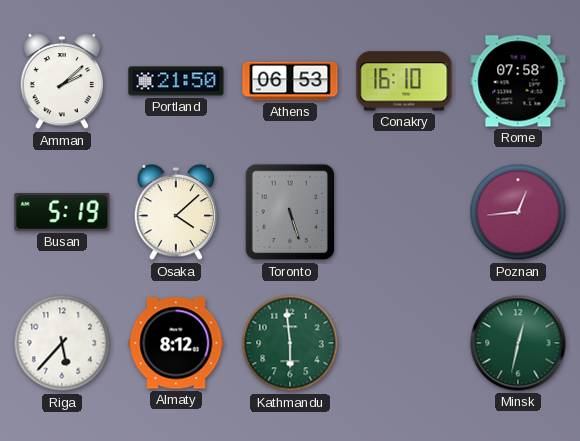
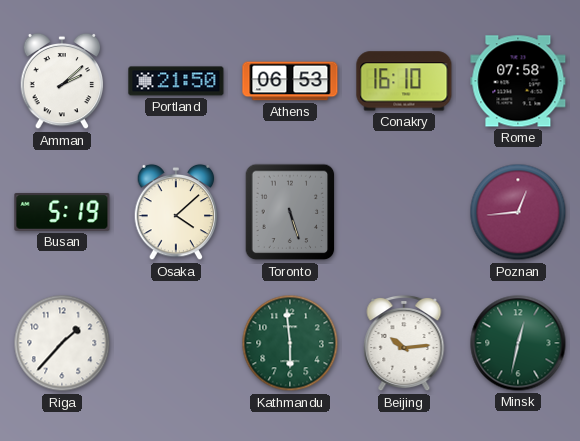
Riga: 5:37 -> 1:37 (62, 343)
Almaty: 8:12 -> none (176, 343)
Beijing: none -> 10:14 (404, 343)
